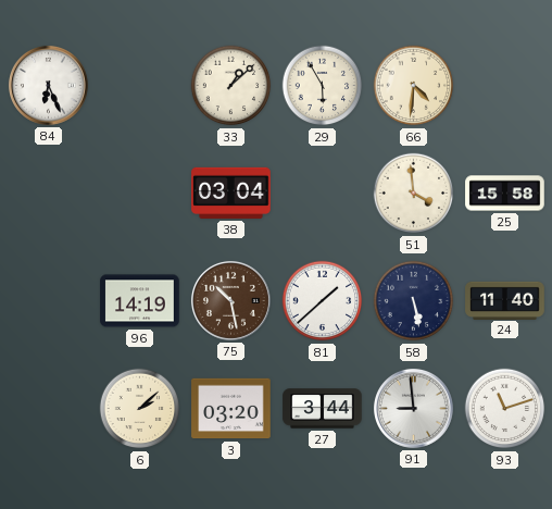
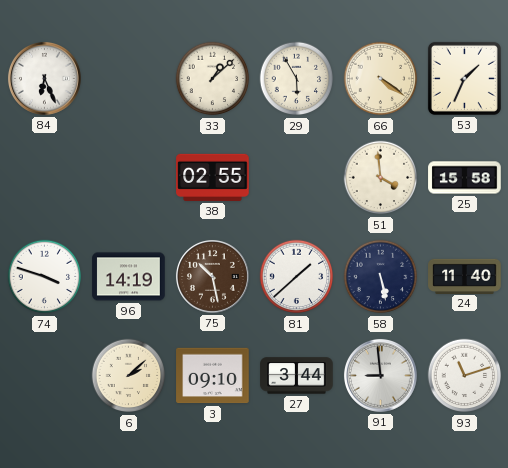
66: 4:31 -> 4:21 (381, 79)
53: none -> 1:34 (464, 78)
38: 03:04 -> 02:55 (213, 177)
74: none -> 3:48 (45, 277)
3: 03:20 -> 09:10 (213, 376)
